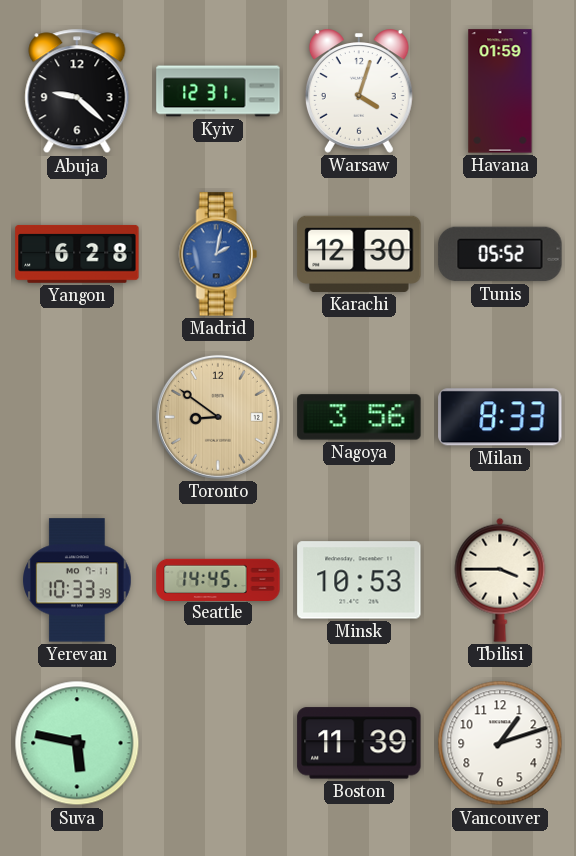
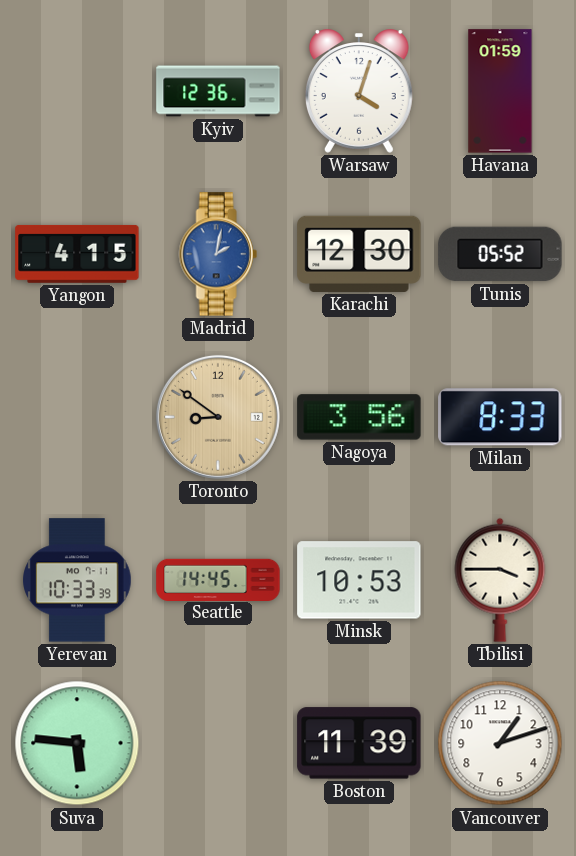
Abuja: 9:22 -> none (77, 91)
Kyiv: 12:31 -> 12:36 (218, 91)
Yangon: 6:28 -> 4:15 (77, 254)
Suva: 5:47 -> 5:46 (77, 743)
